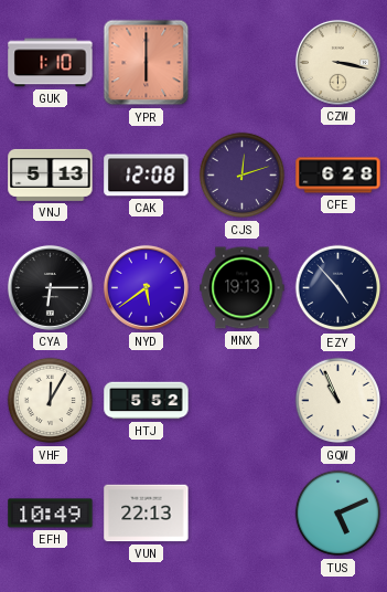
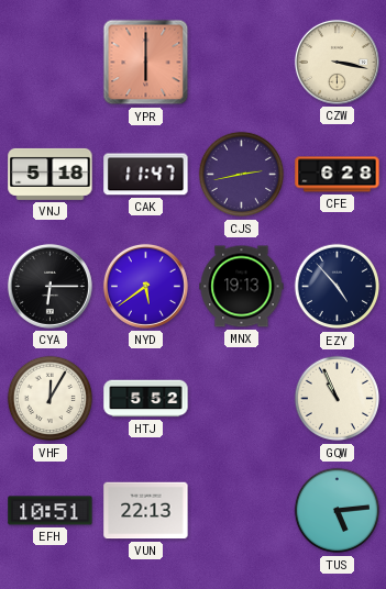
GUK: 1:10 -> none (51, 63)
VNJ: 5:13 -> 5:18 (51, 174)
CAK: 12:08 -> 11:47 (146, 175)
CJS: 12:12 -> 2:43 (242, 175)
EFH: 10:49 -> 10:51 (51, 511)
TUS: 5:11 -> 5:14 (338, 511)
